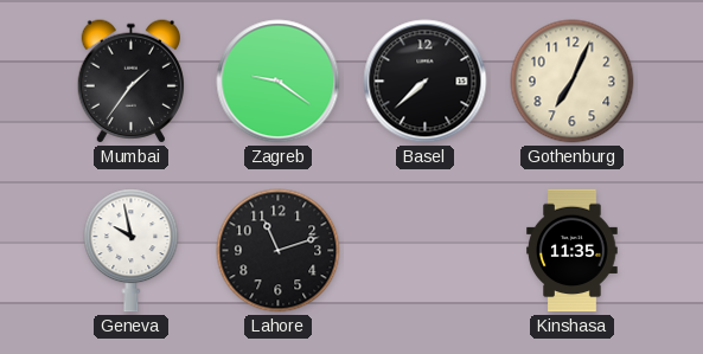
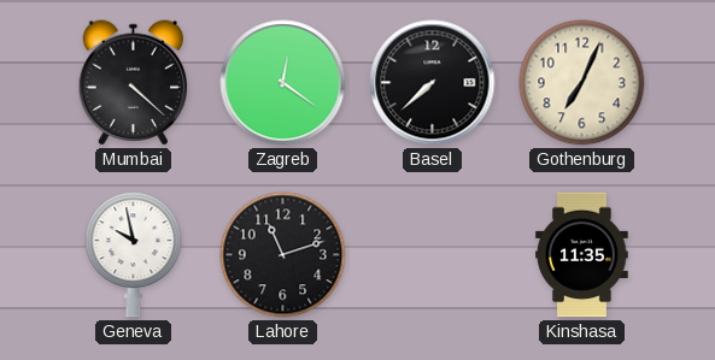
Mumbai: 1:36 -> 4:22 (133, 83)
Zagreb: 9:21 -> 12:21 (283, 83)
